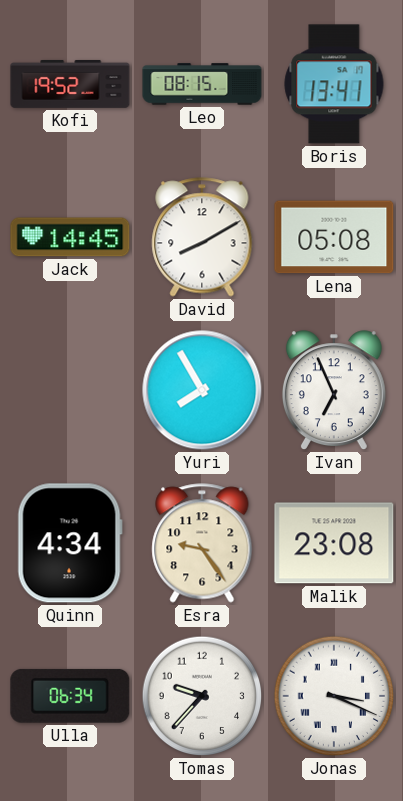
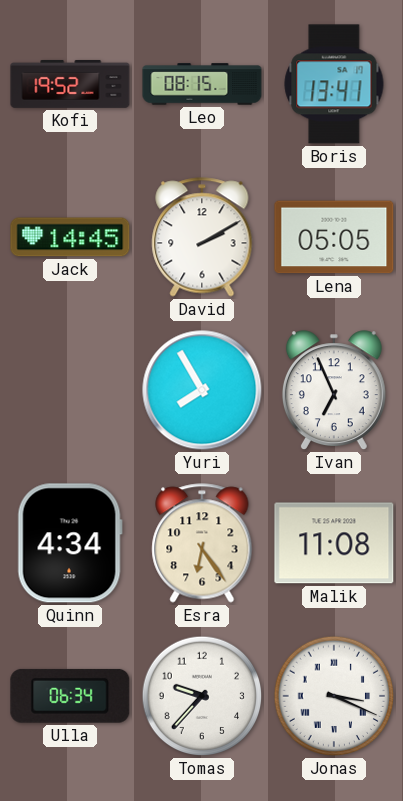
David: 8:10 -> 2:10 (202, 237)
Lena: 05:08 -> 05:05 (334, 237)
Esra: 9:24 -> 6:24 (202, 543)
Malik: 23:08 -> 11:08 (334, 543)
